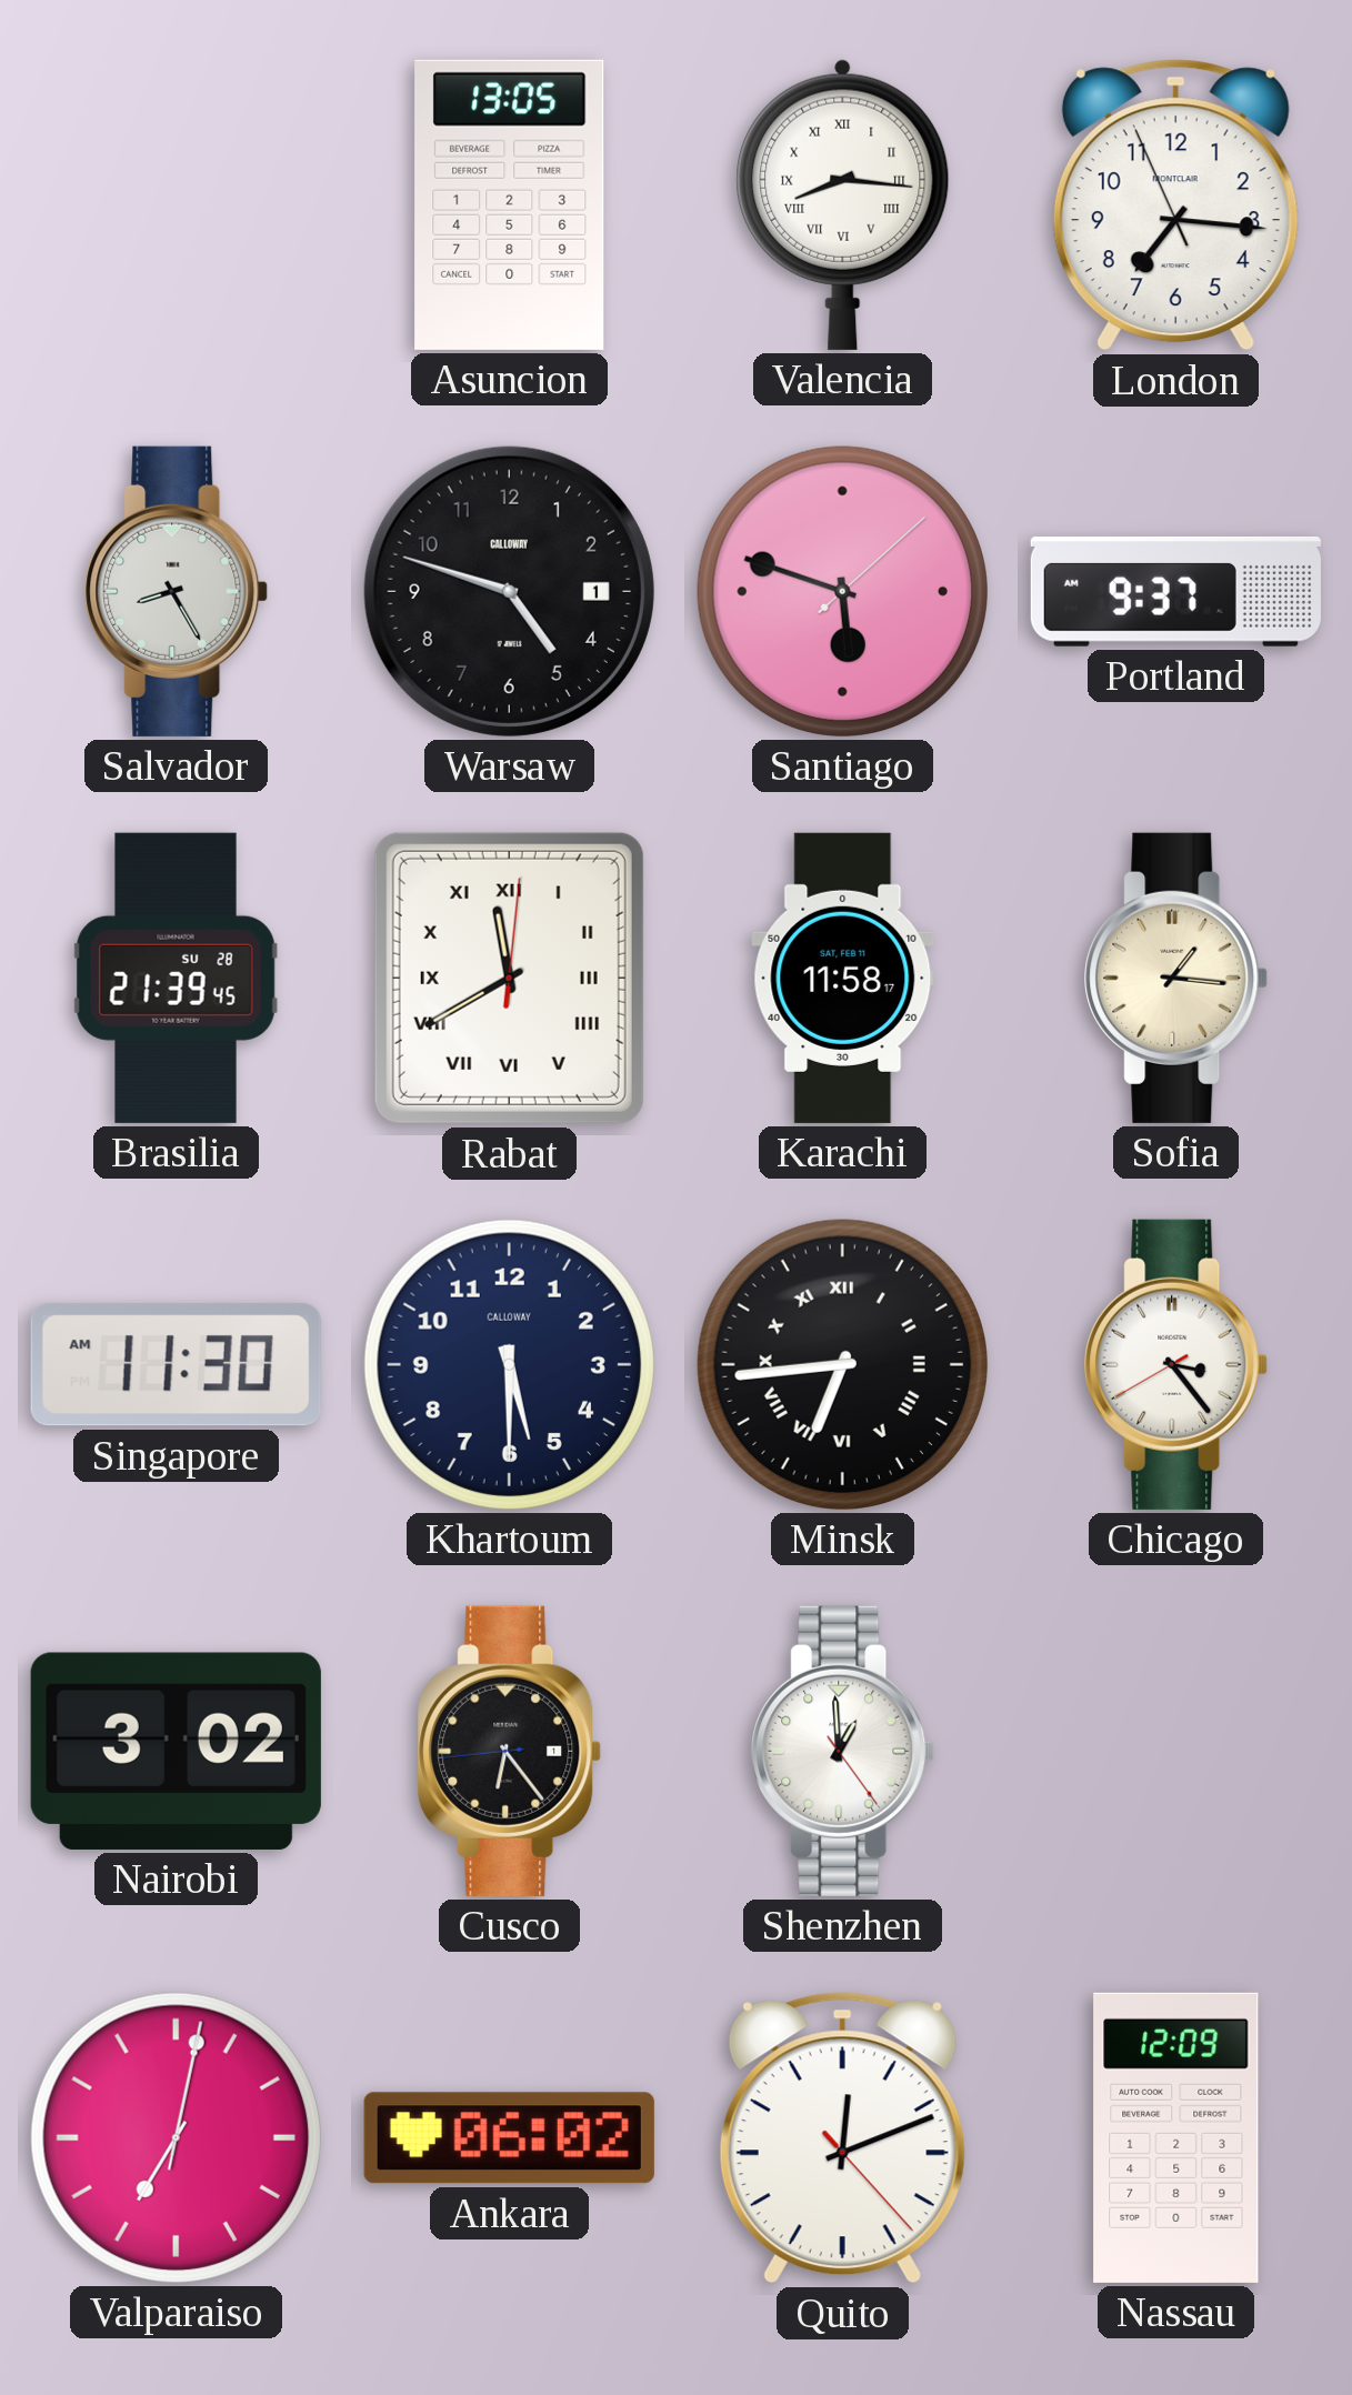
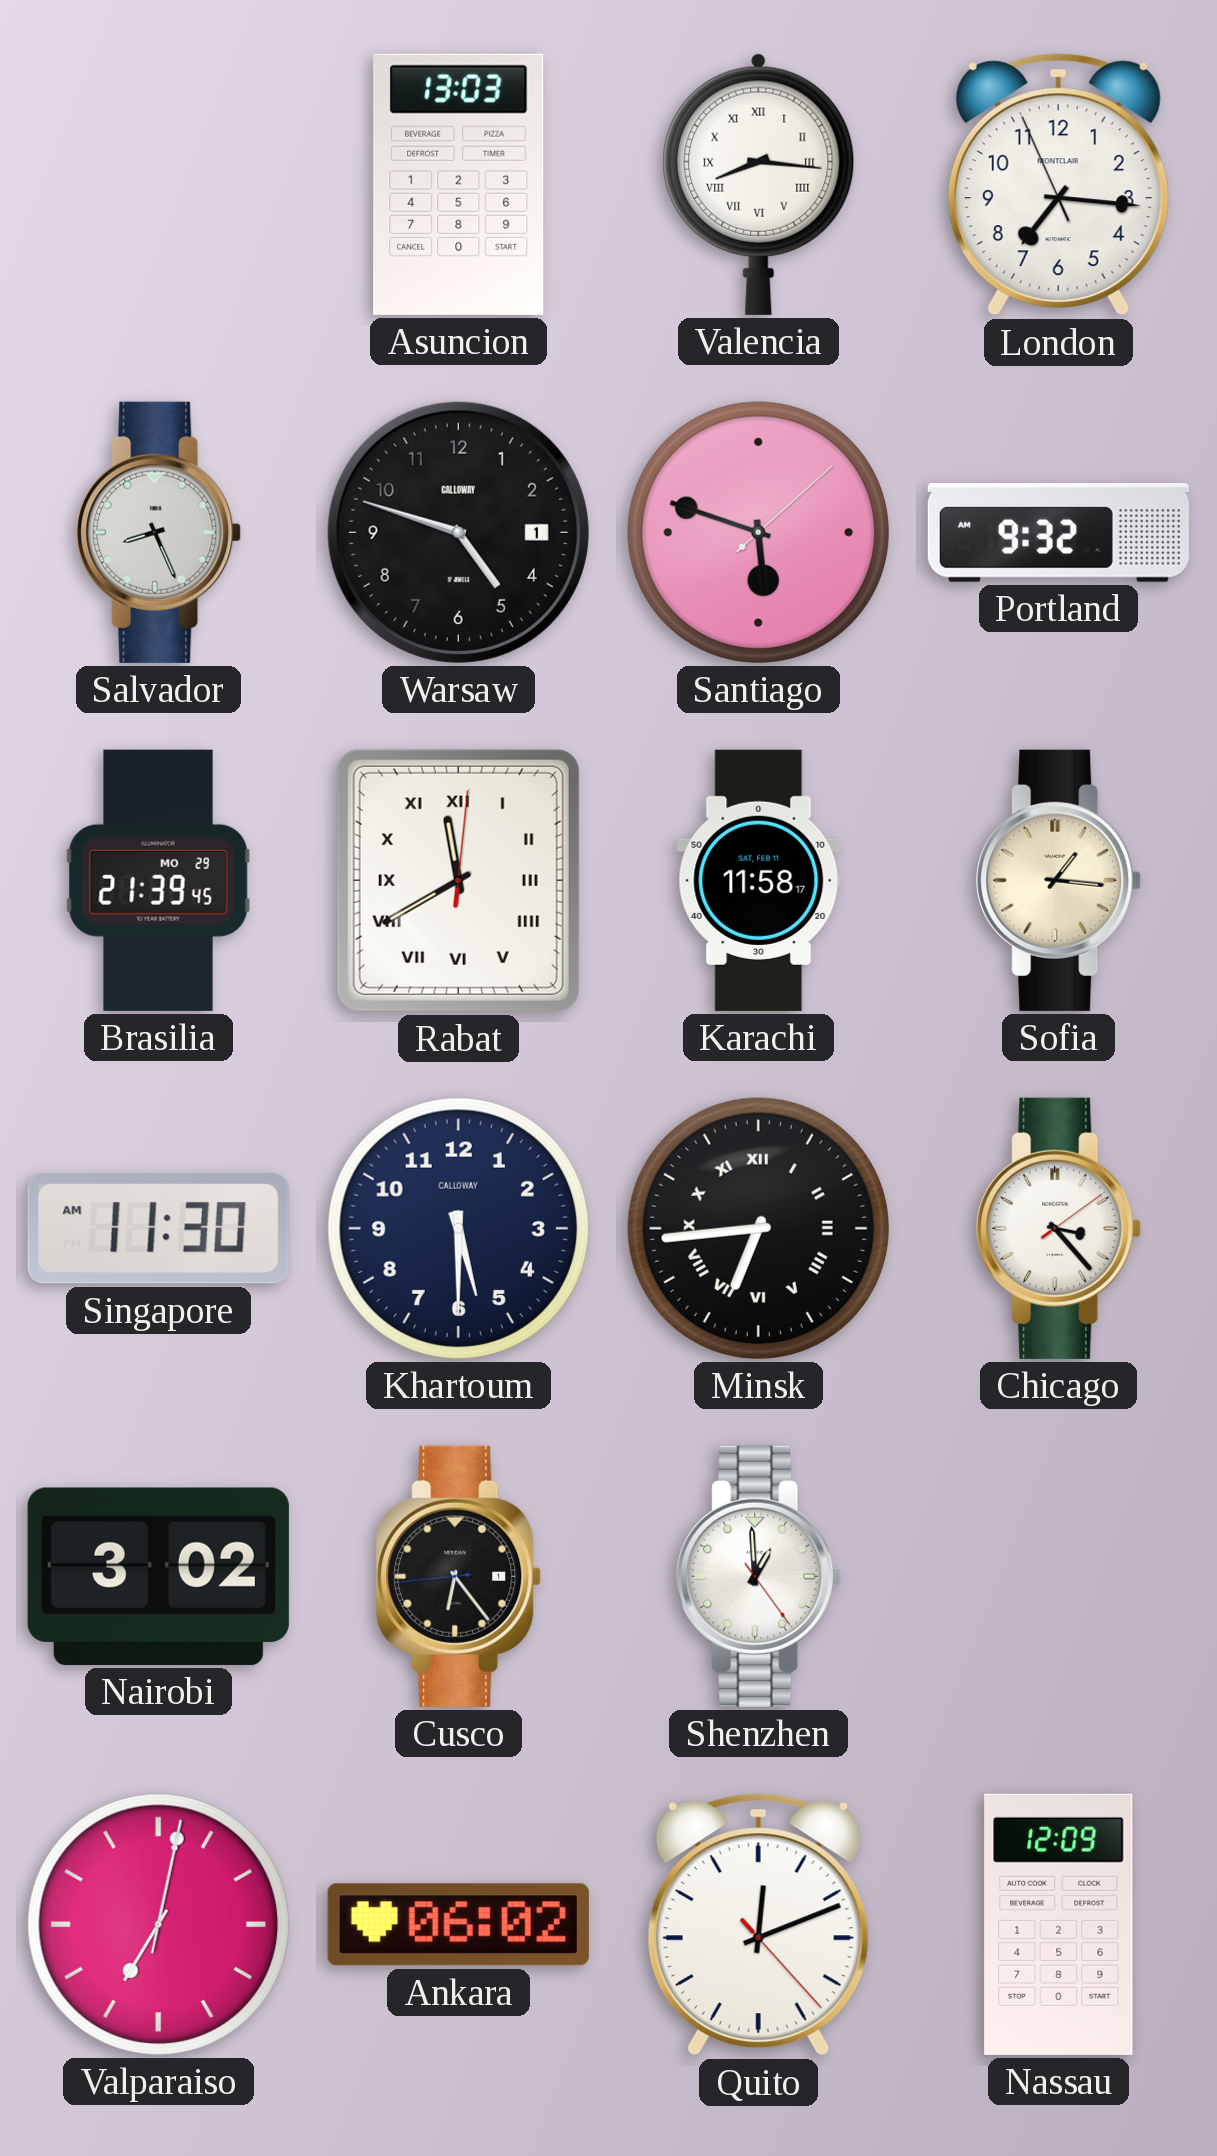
Asuncion: 13:05 -> 13:03 (459, 184)
Salvador: 8:25 -> 8:26 (159, 532)
Portland: 9:37 -> 9:32 (1058, 533)
Brasilia date: SU 28 -> MO 29 (158, 880)
Chicago: 3:23:40 -> 3:23:09 (1059, 1228)
